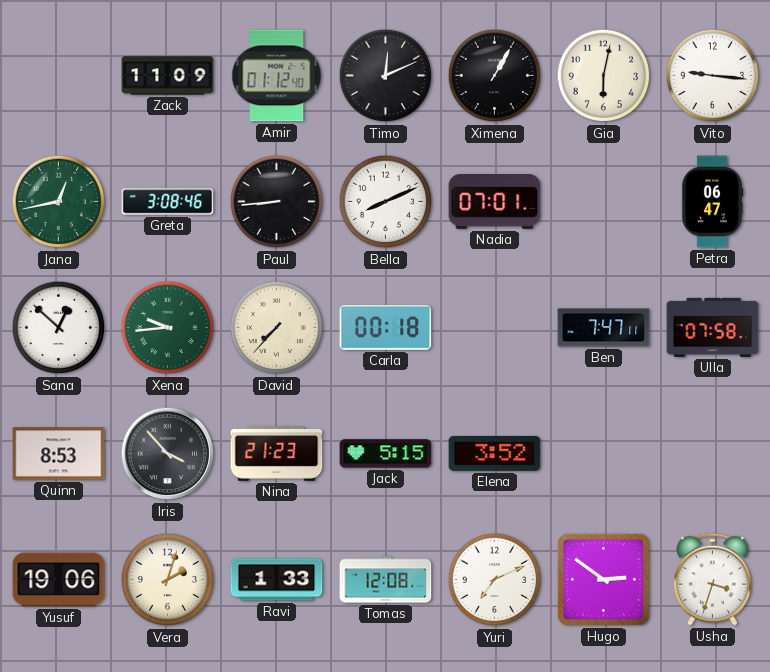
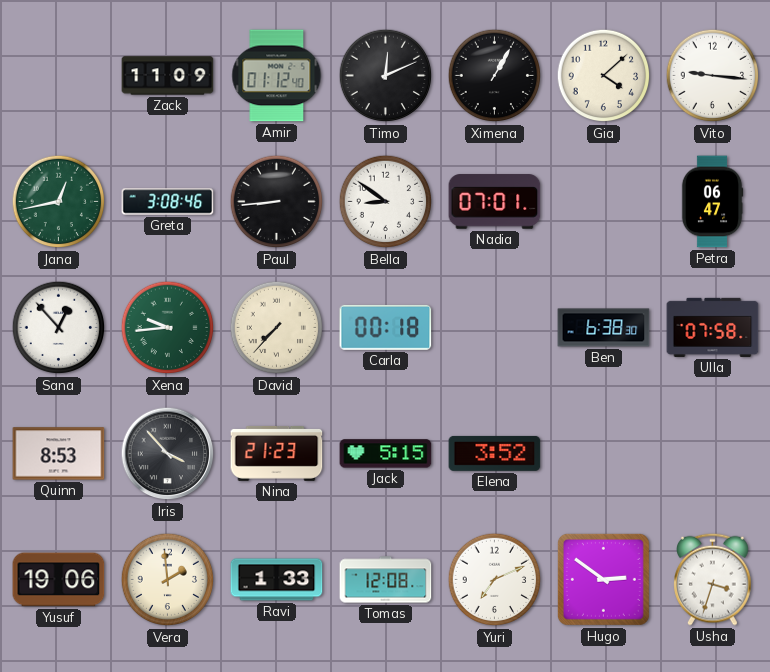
Gia: 6:02 -> 4:08 (604, 76)
Bella: 8:11 -> 8:51 (386, 202)
Sana: 12:52 -> 12:53 (59, 328)
Ben: 7:47 -> 6:38 (604, 328)
Vera: 2:03 -> 1:59 (168, 580)
